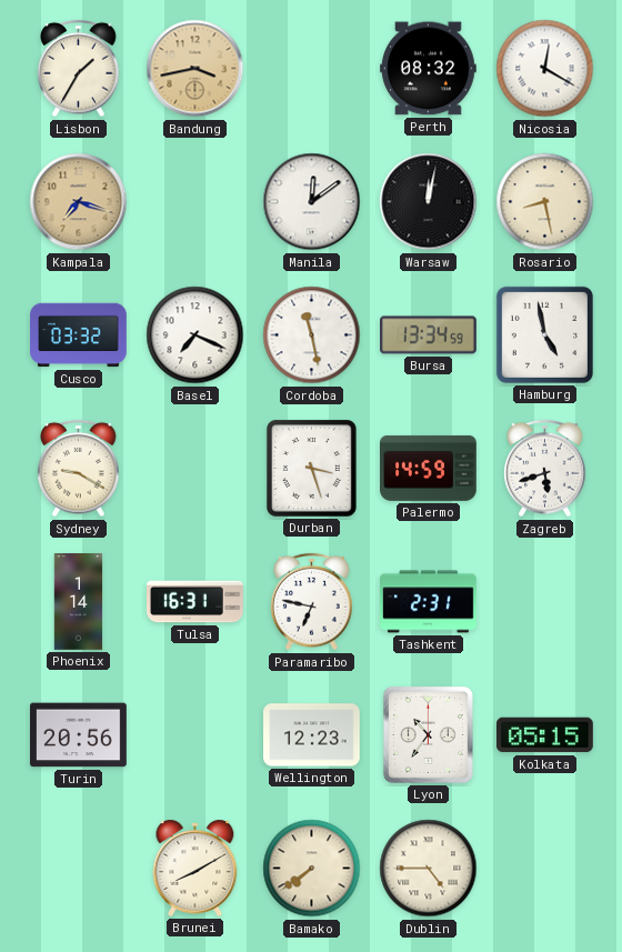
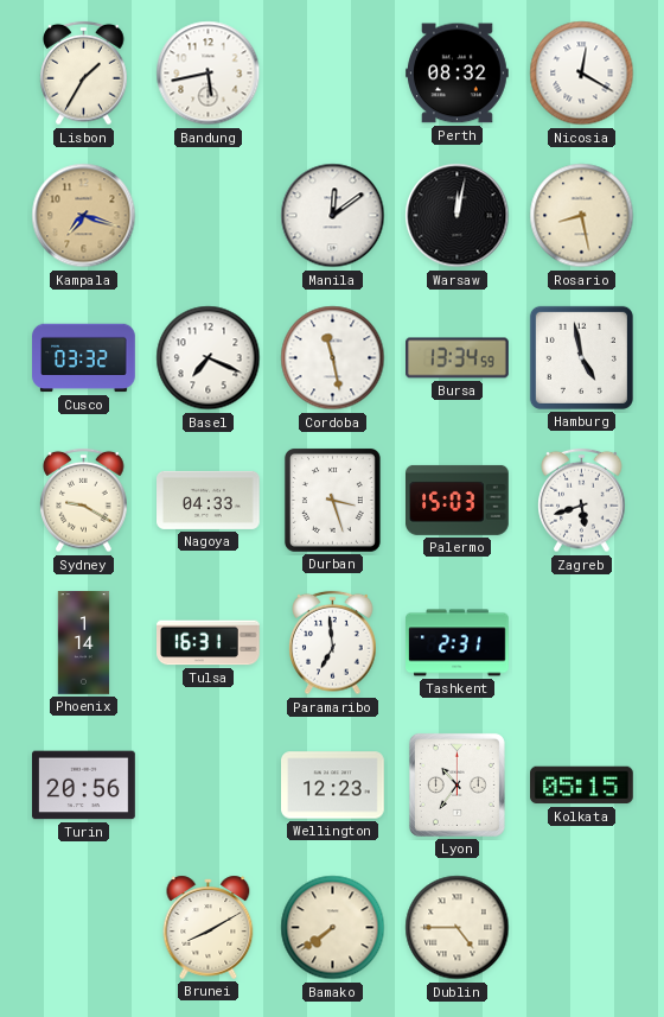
Bandung: 3:43 -> 5:43 (209, 74)
Bandung dial: champagne -> white (209, 74)
Nagoya: none -> 04:33 (209, 500)
Palermo: 14:59 -> 15:03 (458, 500)
Paramaribo: 6:47 -> 6:59 (333, 643)
